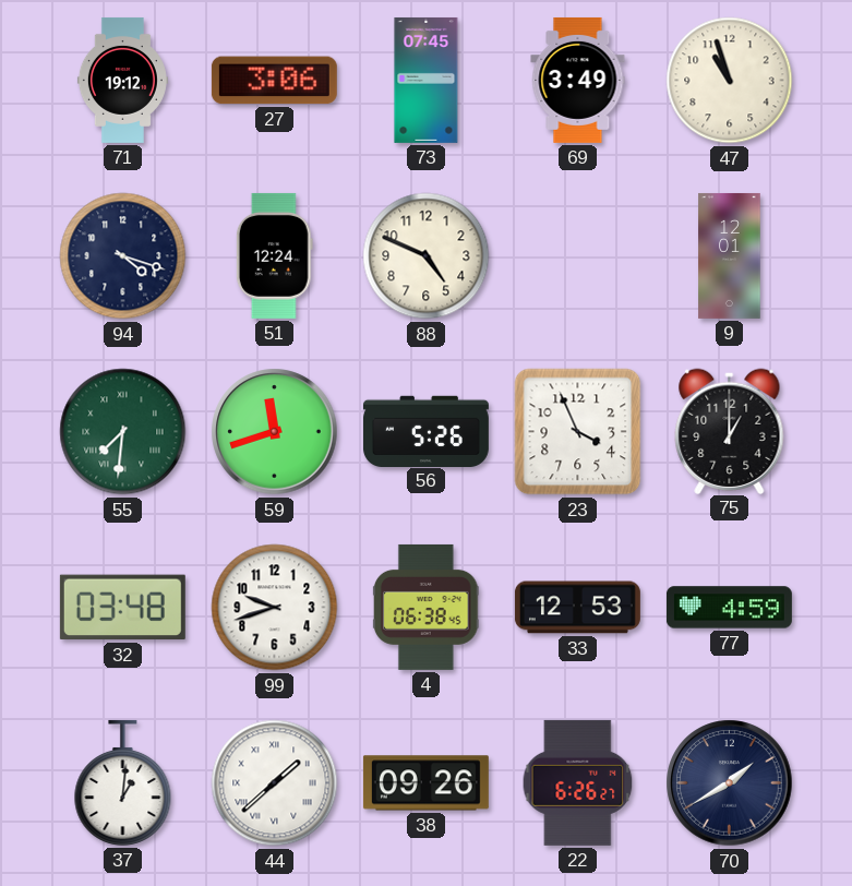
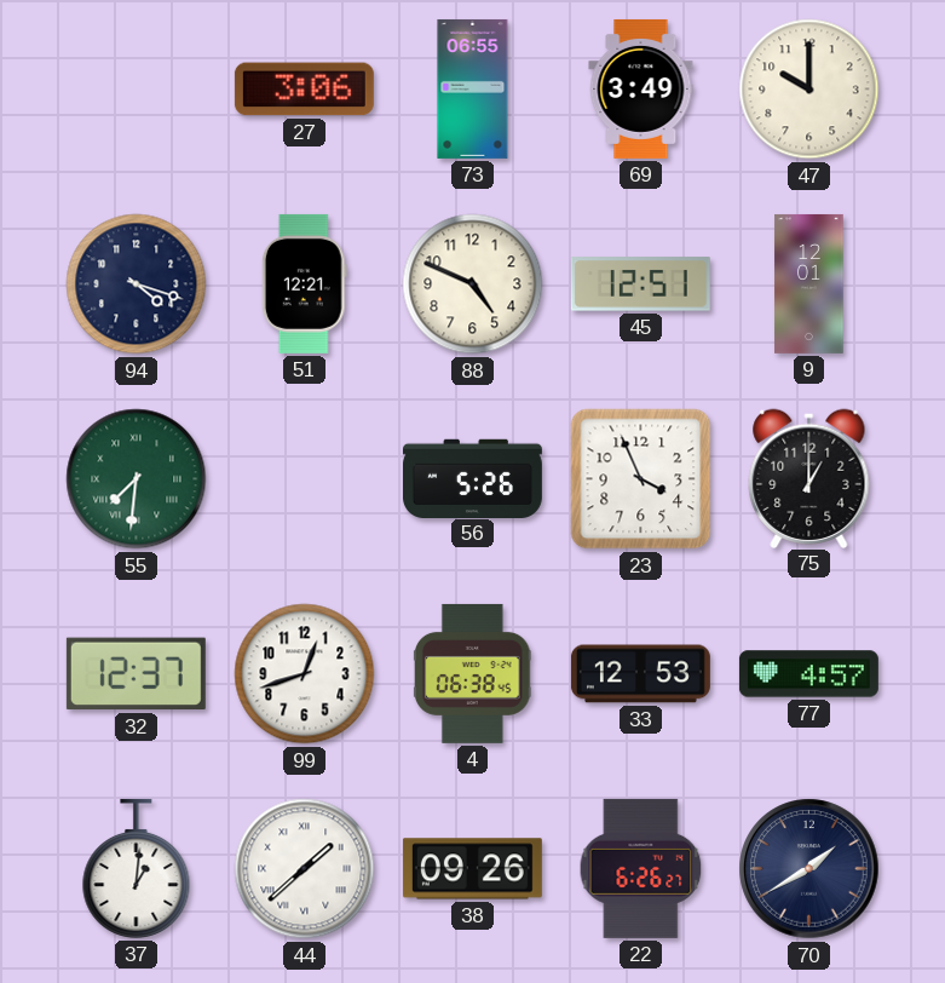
71: 19:12 -> none (122, 80)
73: 07:45 -> 06:55 (473, 88)
47: 10:57 -> 10:00 (809, 90)
51: 12:24 -> 12:21 (304, 283)
45: none -> 12:51 (640, 284)
59: 11:42 -> none (275, 432)
32: 03:48 -> 12:37 (136, 674)
99: 9:42 -> 12:42 (305, 674)
77: 4:59 -> 4:57 (808, 674)
